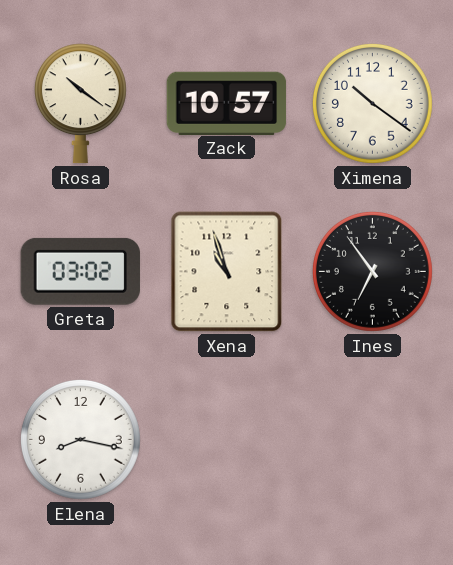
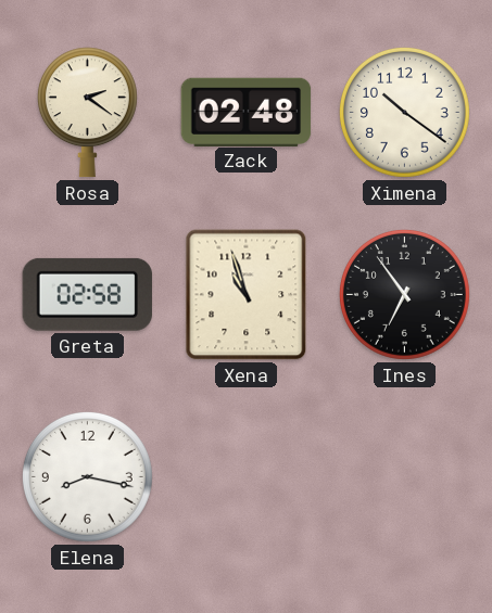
Rosa: 10:21 -> 2:21 (87, 113)
Zack: 10:57 -> 02:48 (247, 112)
Greta: 03:02 -> 02:58 (87, 294)
